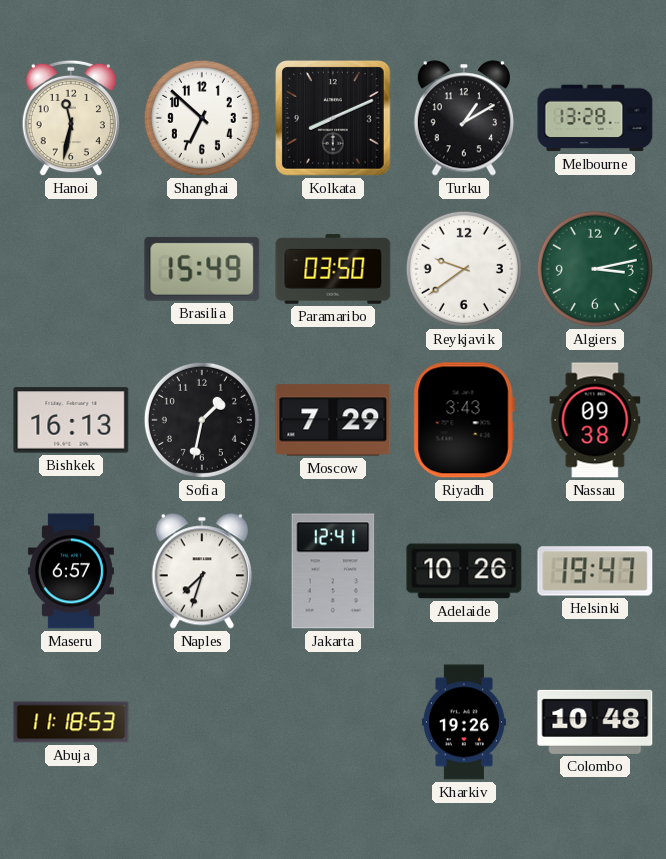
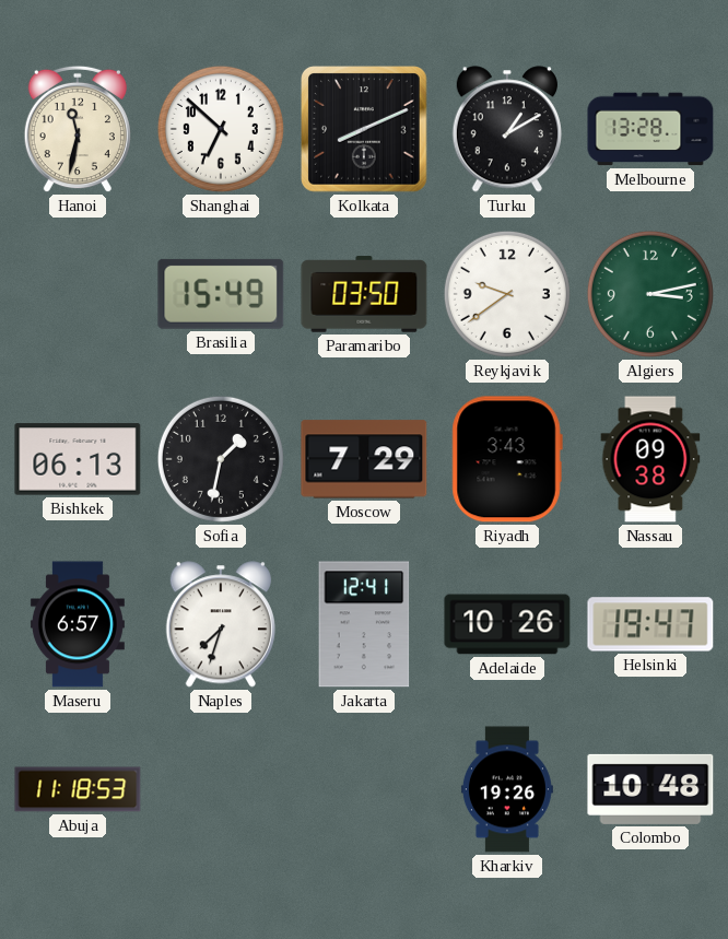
Bishkek: 16:13 -> 06:13 (78, 459)
